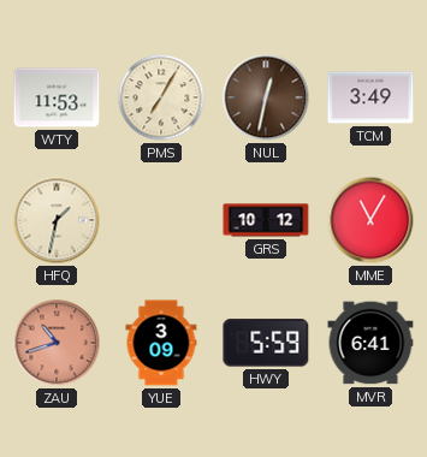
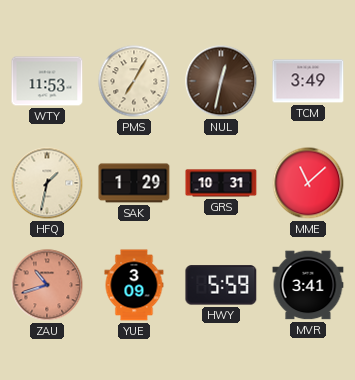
SAK: none -> 1:29 (134, 183)
GRS: 10:12 -> 10:31 (221, 183)
MME: 11:05 -> 11:08 (308, 183)
MVR: 6:41 -> 3:41 (308, 285)
